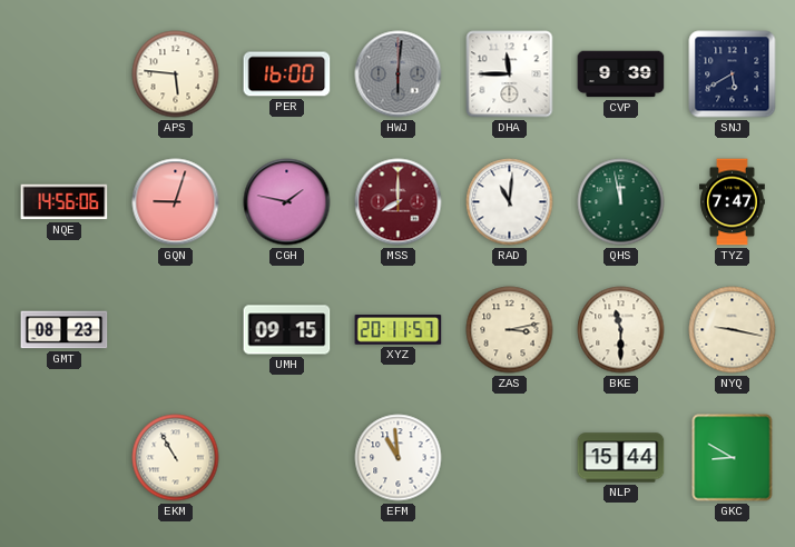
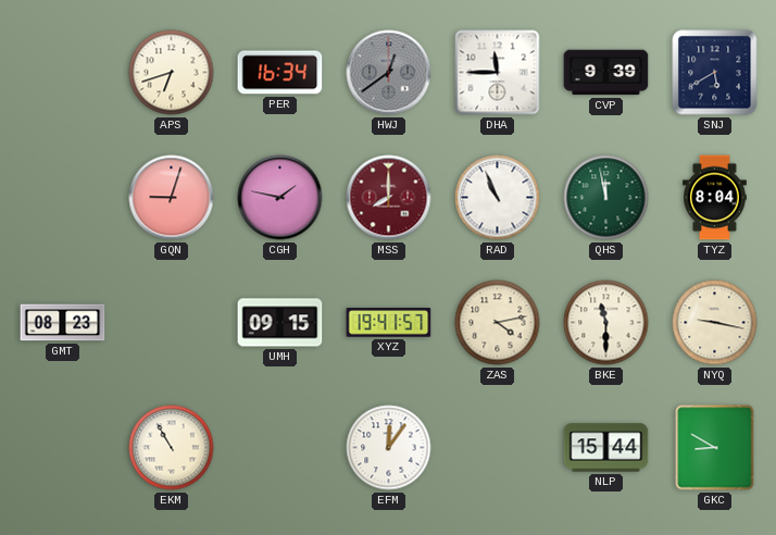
APS: 5:46 -> 6:42 (172, 73)
PER: 16:00 -> 16:34 (280, 73)
HWJ: 6:01 -> 12:39 (389, 73)
NQE: 14:56 -> none (65, 202)
RAD: 11:01 -> 10:56 (498, 198)
TYZ: 7:47 -> 8:04 (715, 198)
XYZ: 20:11 -> 19:41 (389, 323)
ZAS: 3:13 -> 4:13 (498, 323)
EFM: 10:59 -> 12:06 (389, 448)
